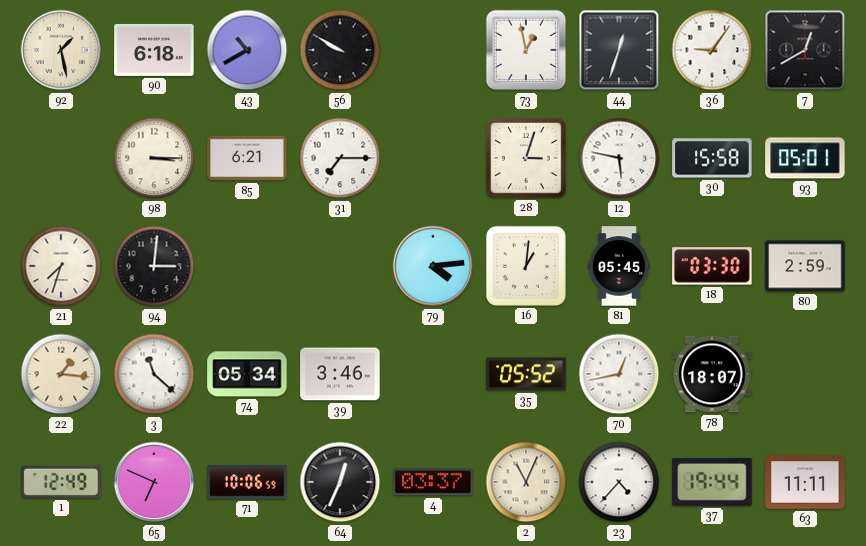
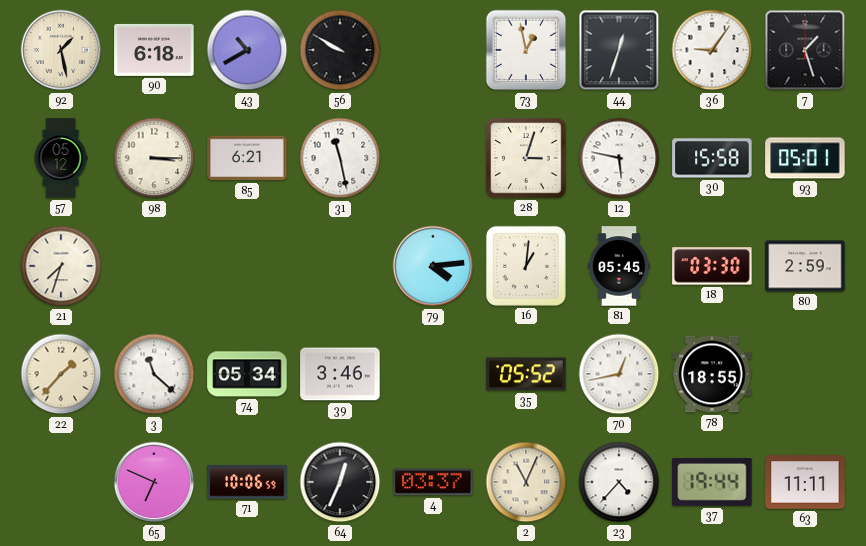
7: 12:40 -> 1:27 (805, 50)
57: none -> 05:12 (61, 158)
31: 7:15 -> 11:28 (340, 158)
94: 3:01 -> none (154, 266)
22: 1:16 -> 1:37 (61, 374)
78: 18:07 -> 18:55 (712, 374)
1: 12:49 -> none (61, 482)
